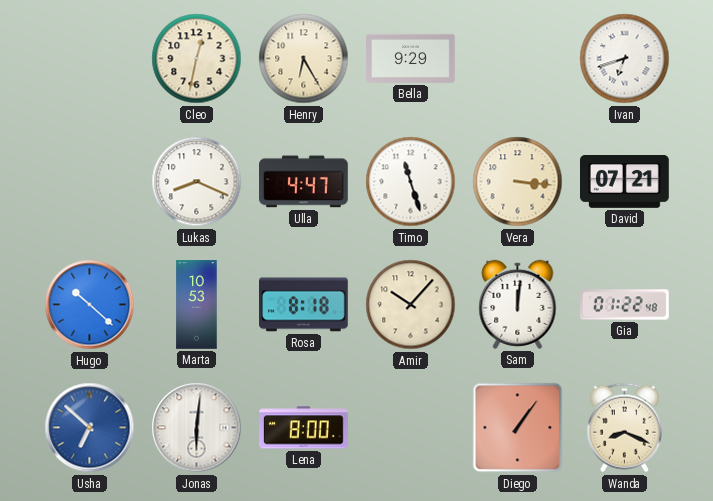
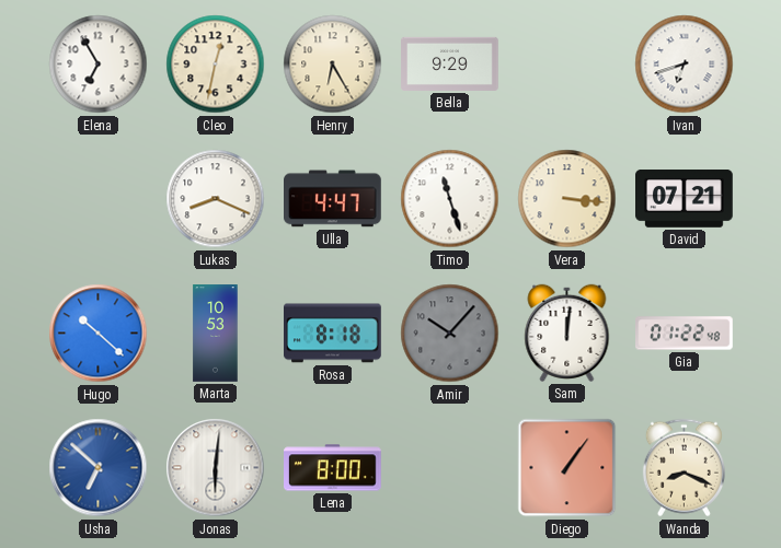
Elena: none -> 6:55 (99, 65)
Amir dial: cream -> grey (450, 334)
